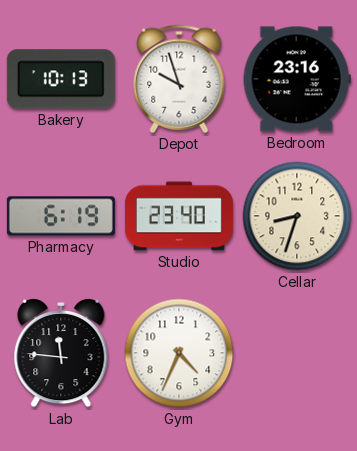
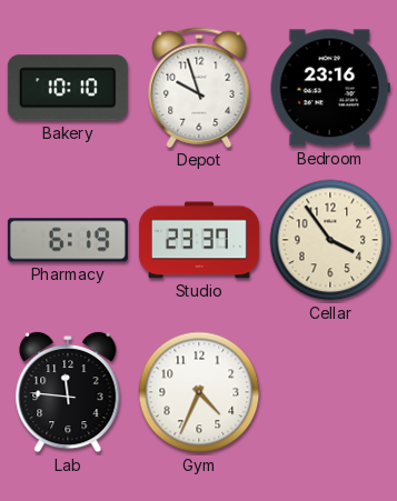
Bakery: 10:13 -> 10:10 (68, 88)
Studio: 23:40 -> 23:37 (199, 240)
Cellar: 8:33 -> 3:54 (330, 240)
